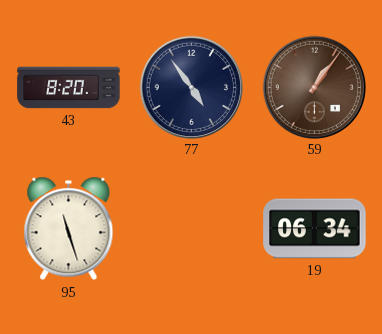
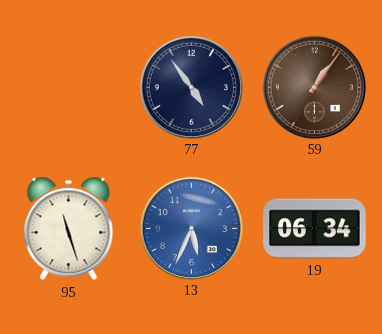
43: 8:20 -> none (69, 88)
13: none -> 5:34 (191, 228)
